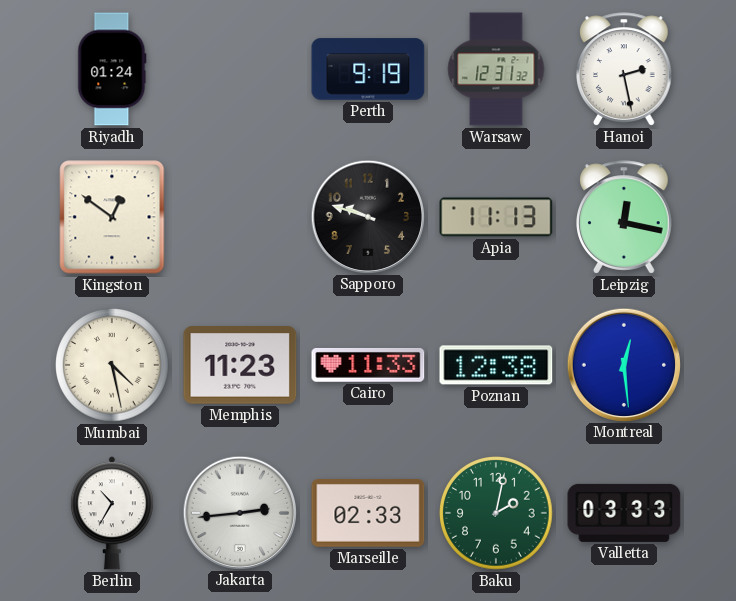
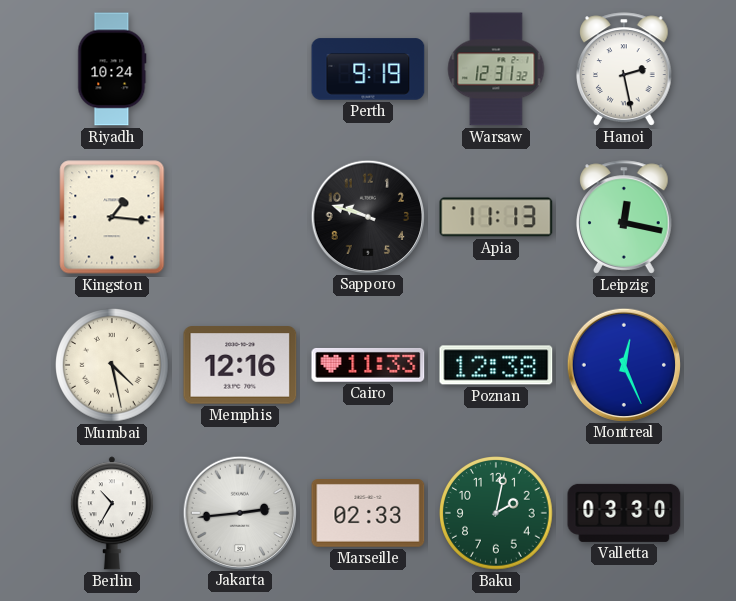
Riyadh: 01:24 -> 10:24 (112, 69)
Kingston: 12:51 -> 1:16 (112, 217)
Memphis: 11:23 -> 12:16 (240, 365)
Montreal: 12:29 -> 12:26 (623, 364)
Valletta: 03:33 -> 03:30 (624, 513)
